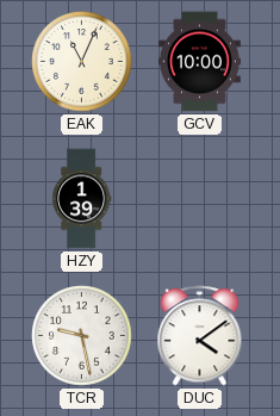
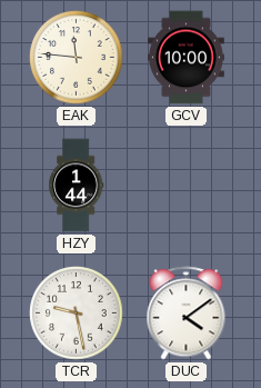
EAK: 11:04 -> 11:46 (77, 58)
HZY: 1:39 -> 1:44 (76, 186)
